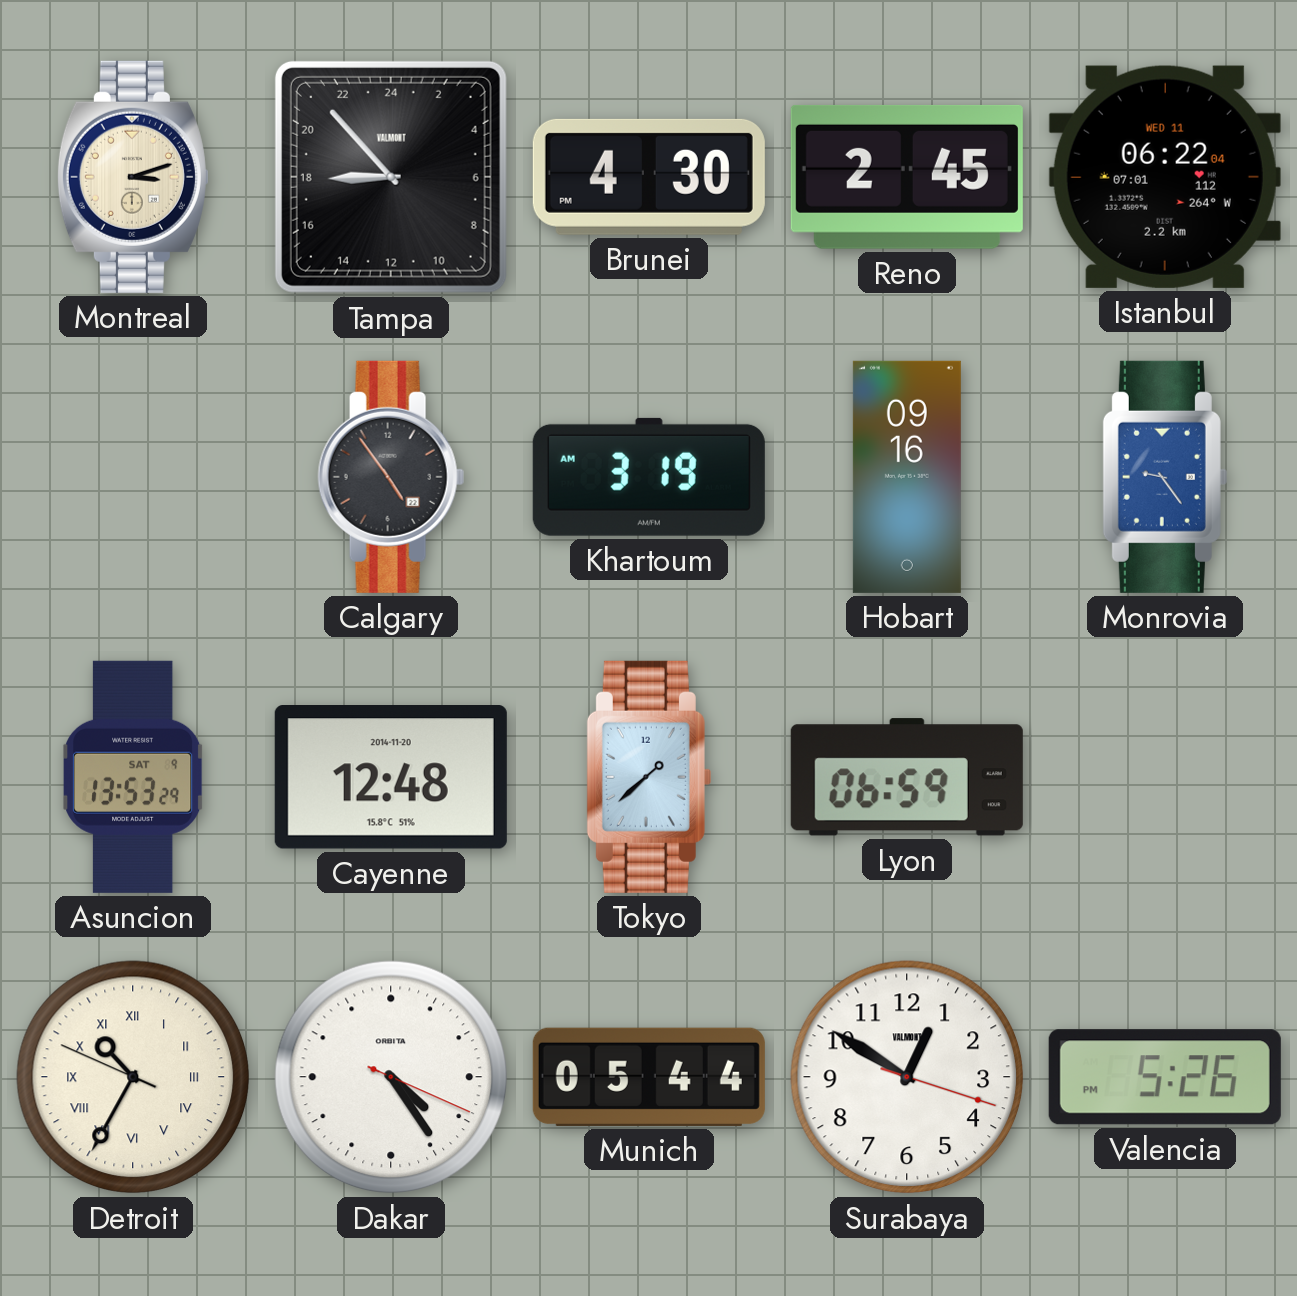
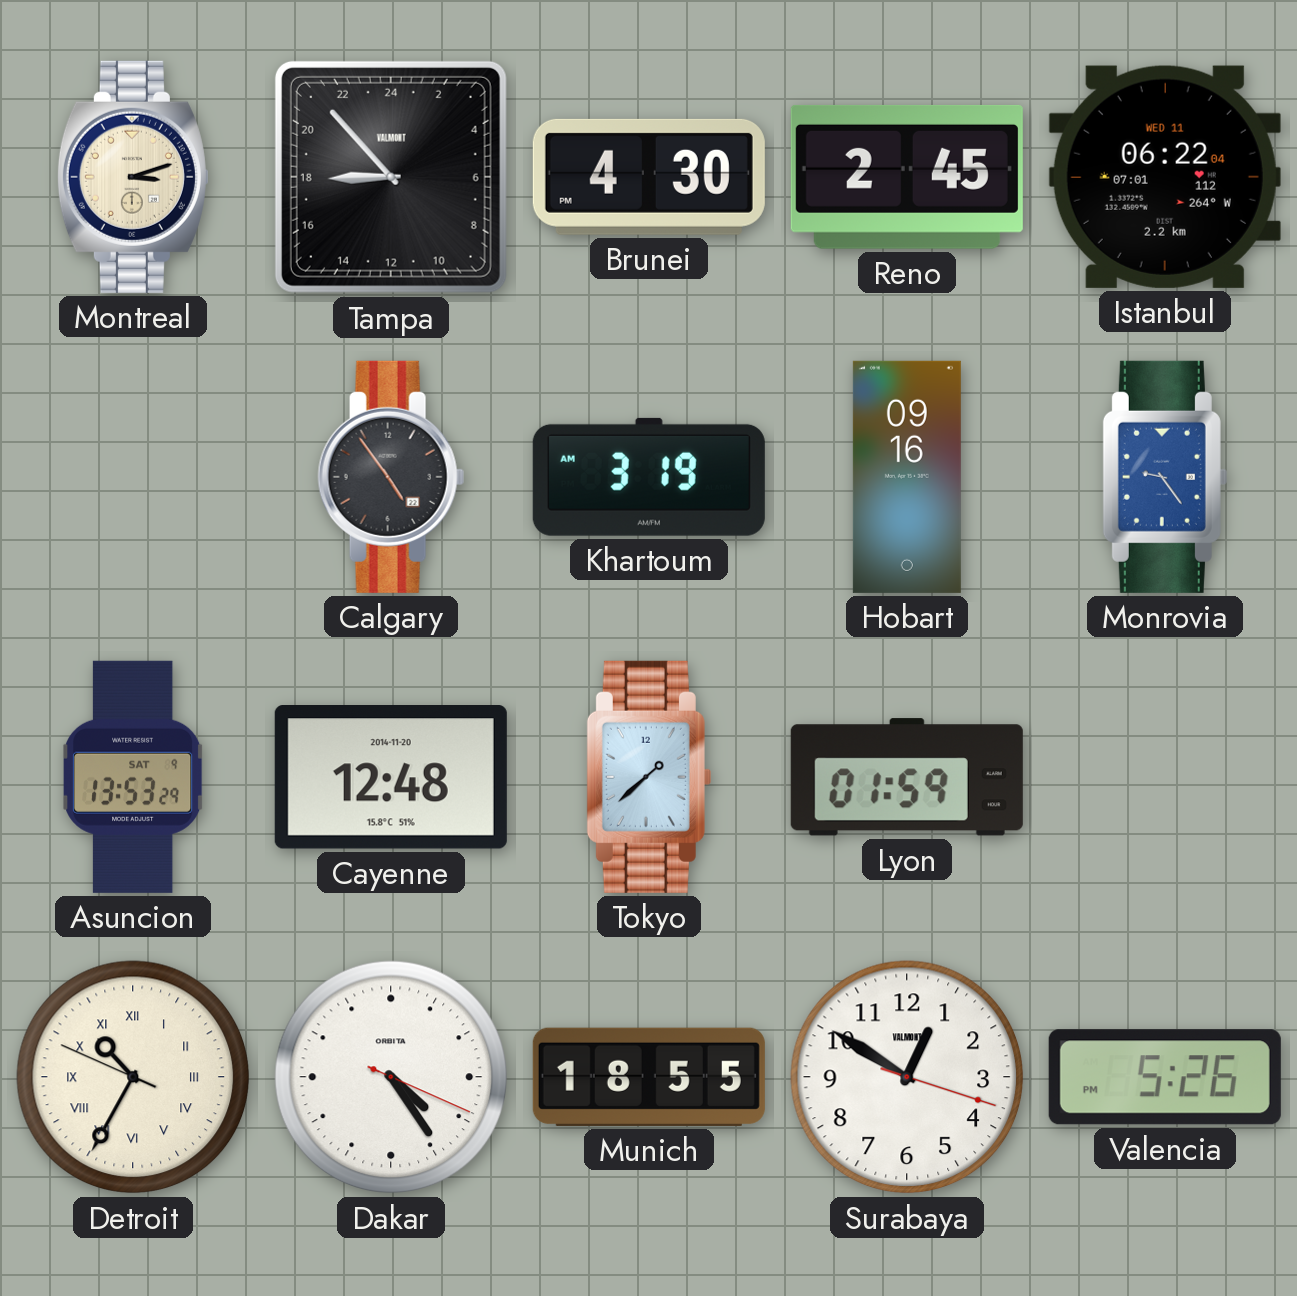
Lyon: 06:59 -> 01:59 (907, 777)
Munich: 05:44 -> 18:55 (649, 1077)
